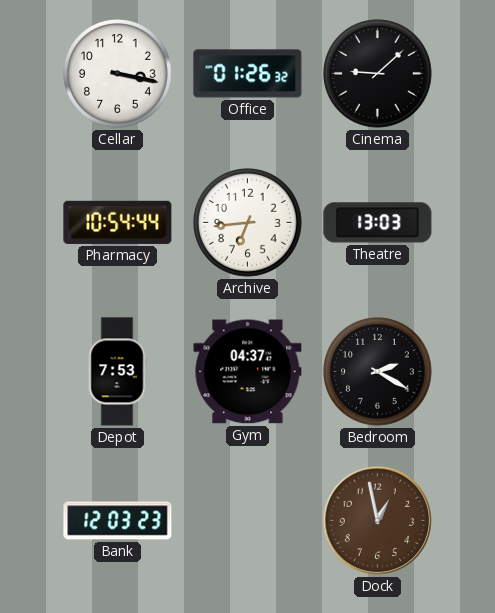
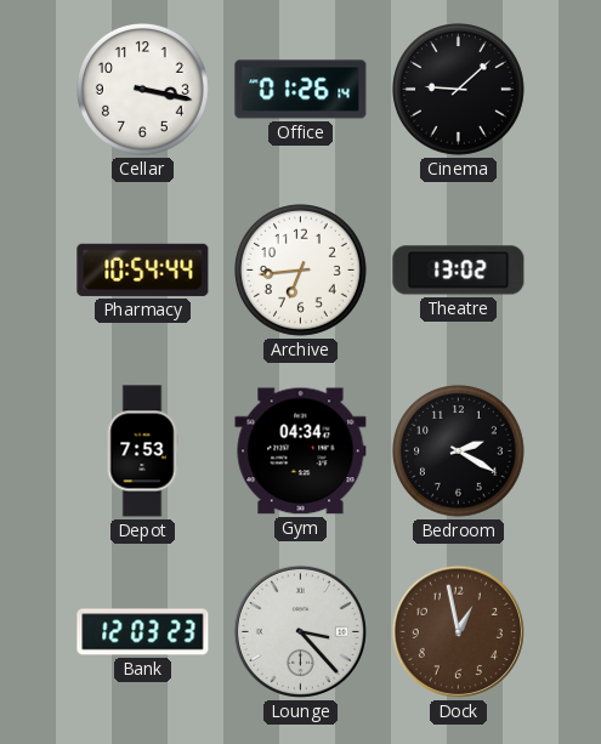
Office: 01:26:32 -> 01:26:14 (301, 90)
Theatre: 13:03 -> 13:02 (459, 271)
Gym: 04:37 -> 04:34 (301, 451)
Lounge: none -> 3:23 (300, 631)
